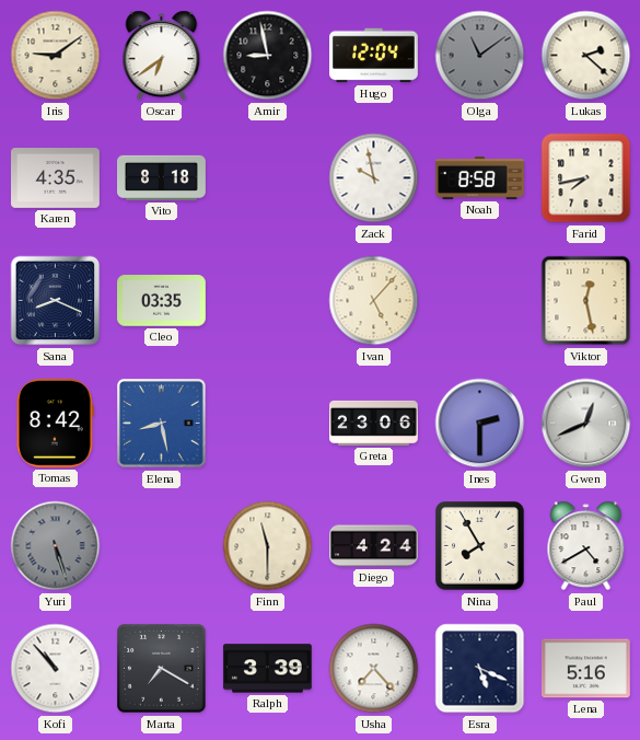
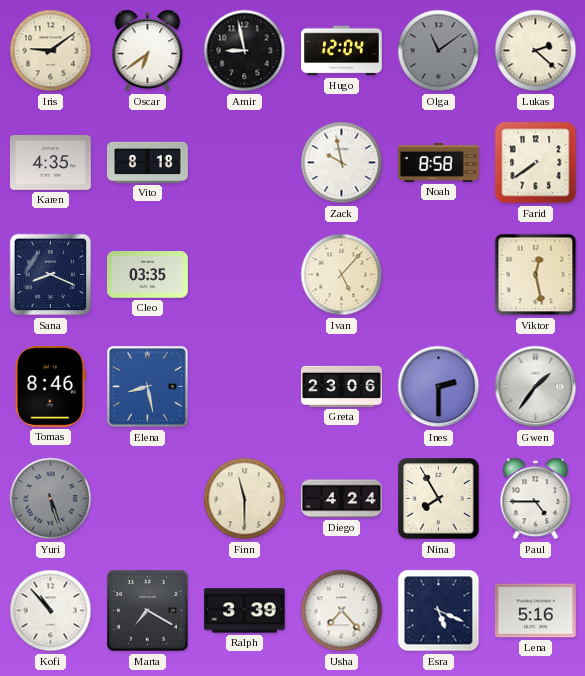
Farid: 7:43 -> 7:39 (536, 163)
Tomas: 8:42 -> 8:46 (50, 386)
Gwen: 12:41 -> 1:36 (536, 387)
Paul: 4:40 -> 4:45 (536, 499)
